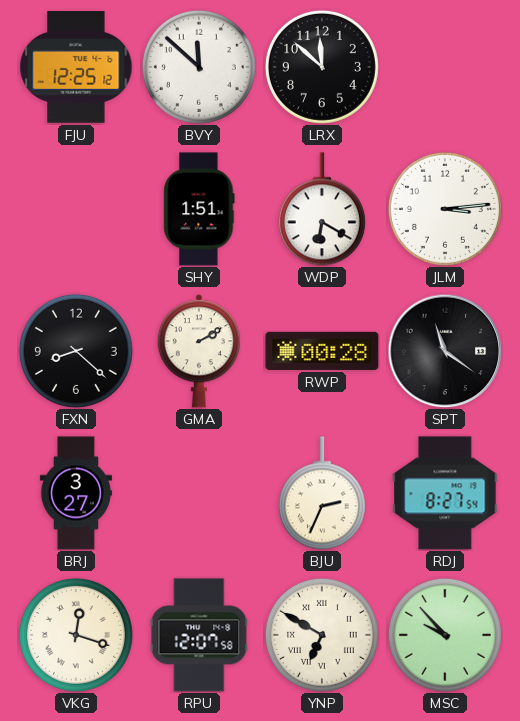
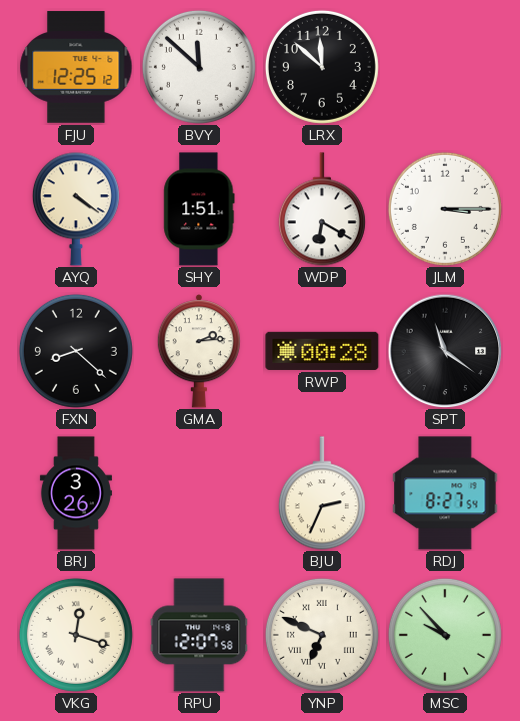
AYQ: none -> 4:21 (76, 209)
JLM: 3:14 -> 3:15 (445, 209)
GMA: 2:10 -> 2:14 (199, 351)
BRJ: 3:27 -> 3:26 (76, 493)
YNP: 6:50 -> 6:49 (322, 635)
